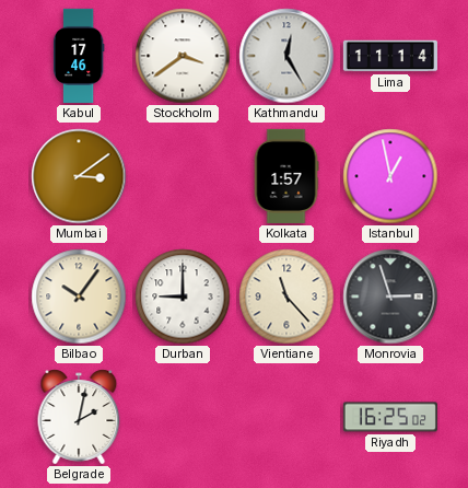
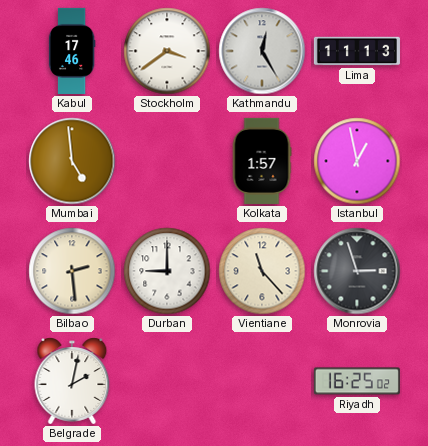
Lima: 11:14 -> 11:13 (357, 51)
Mumbai: 3:09 -> 4:59 (72, 161)
Bilbao: 10:06 -> 2:29 (72, 271)
